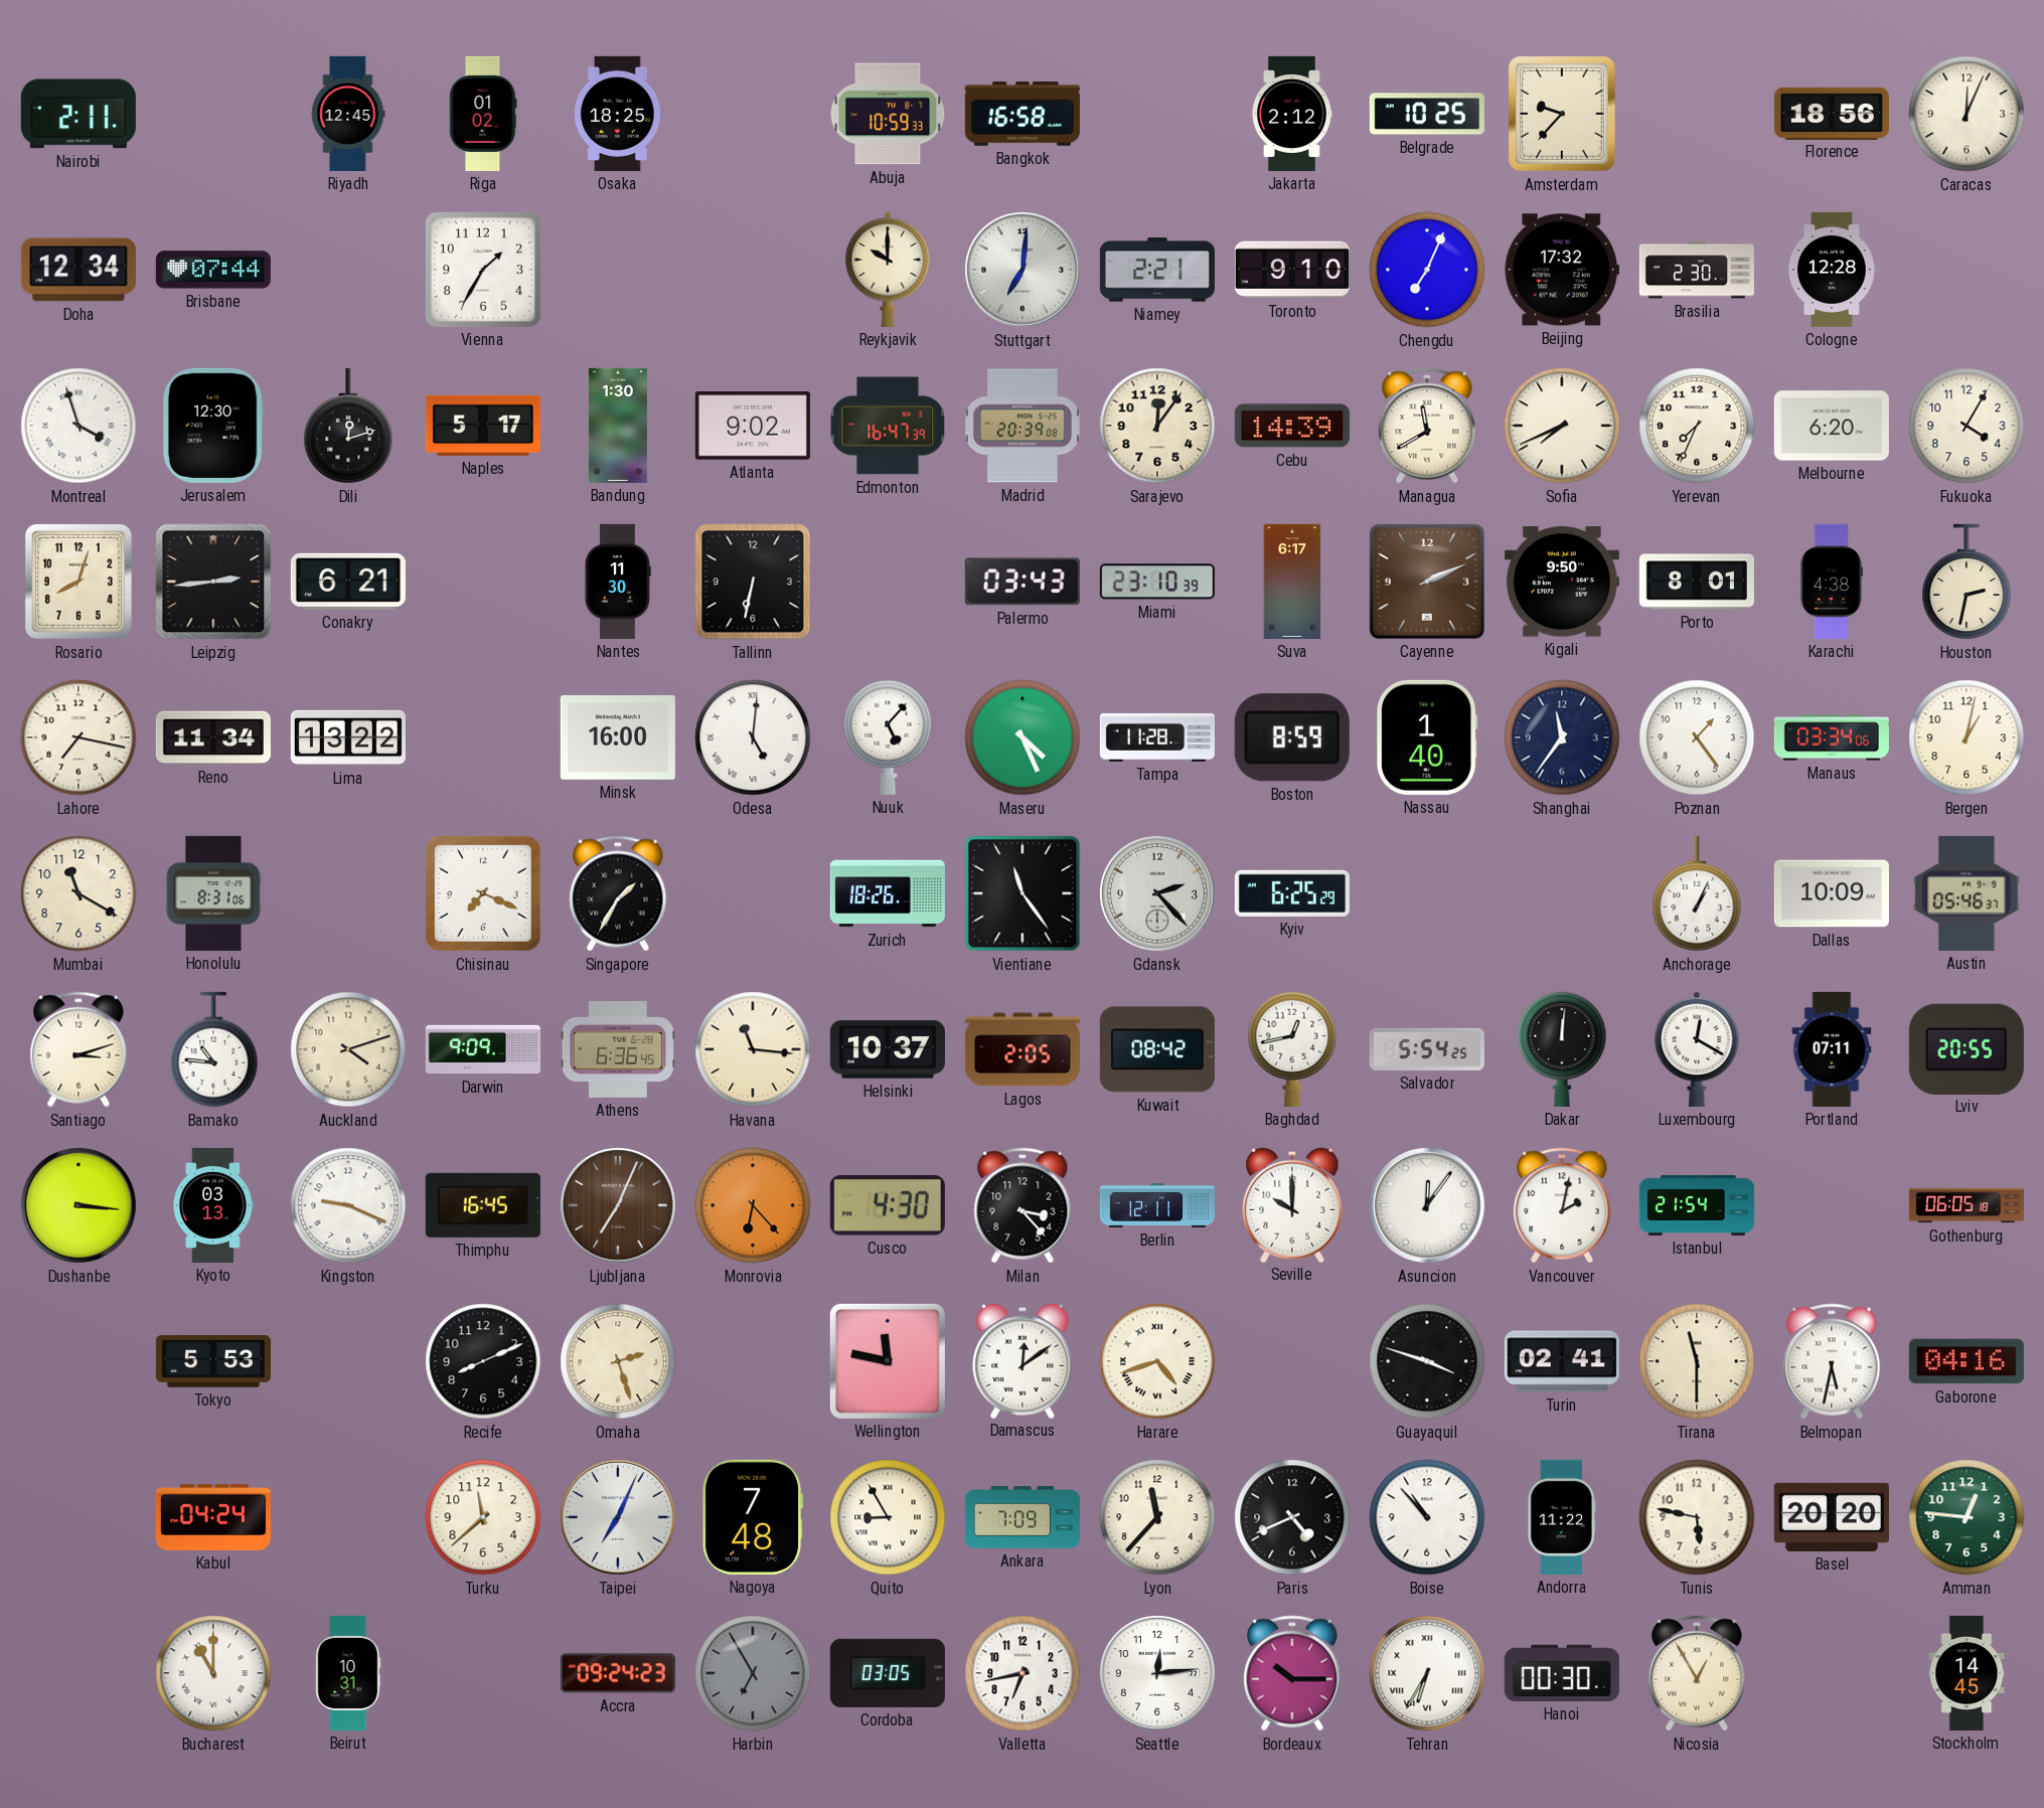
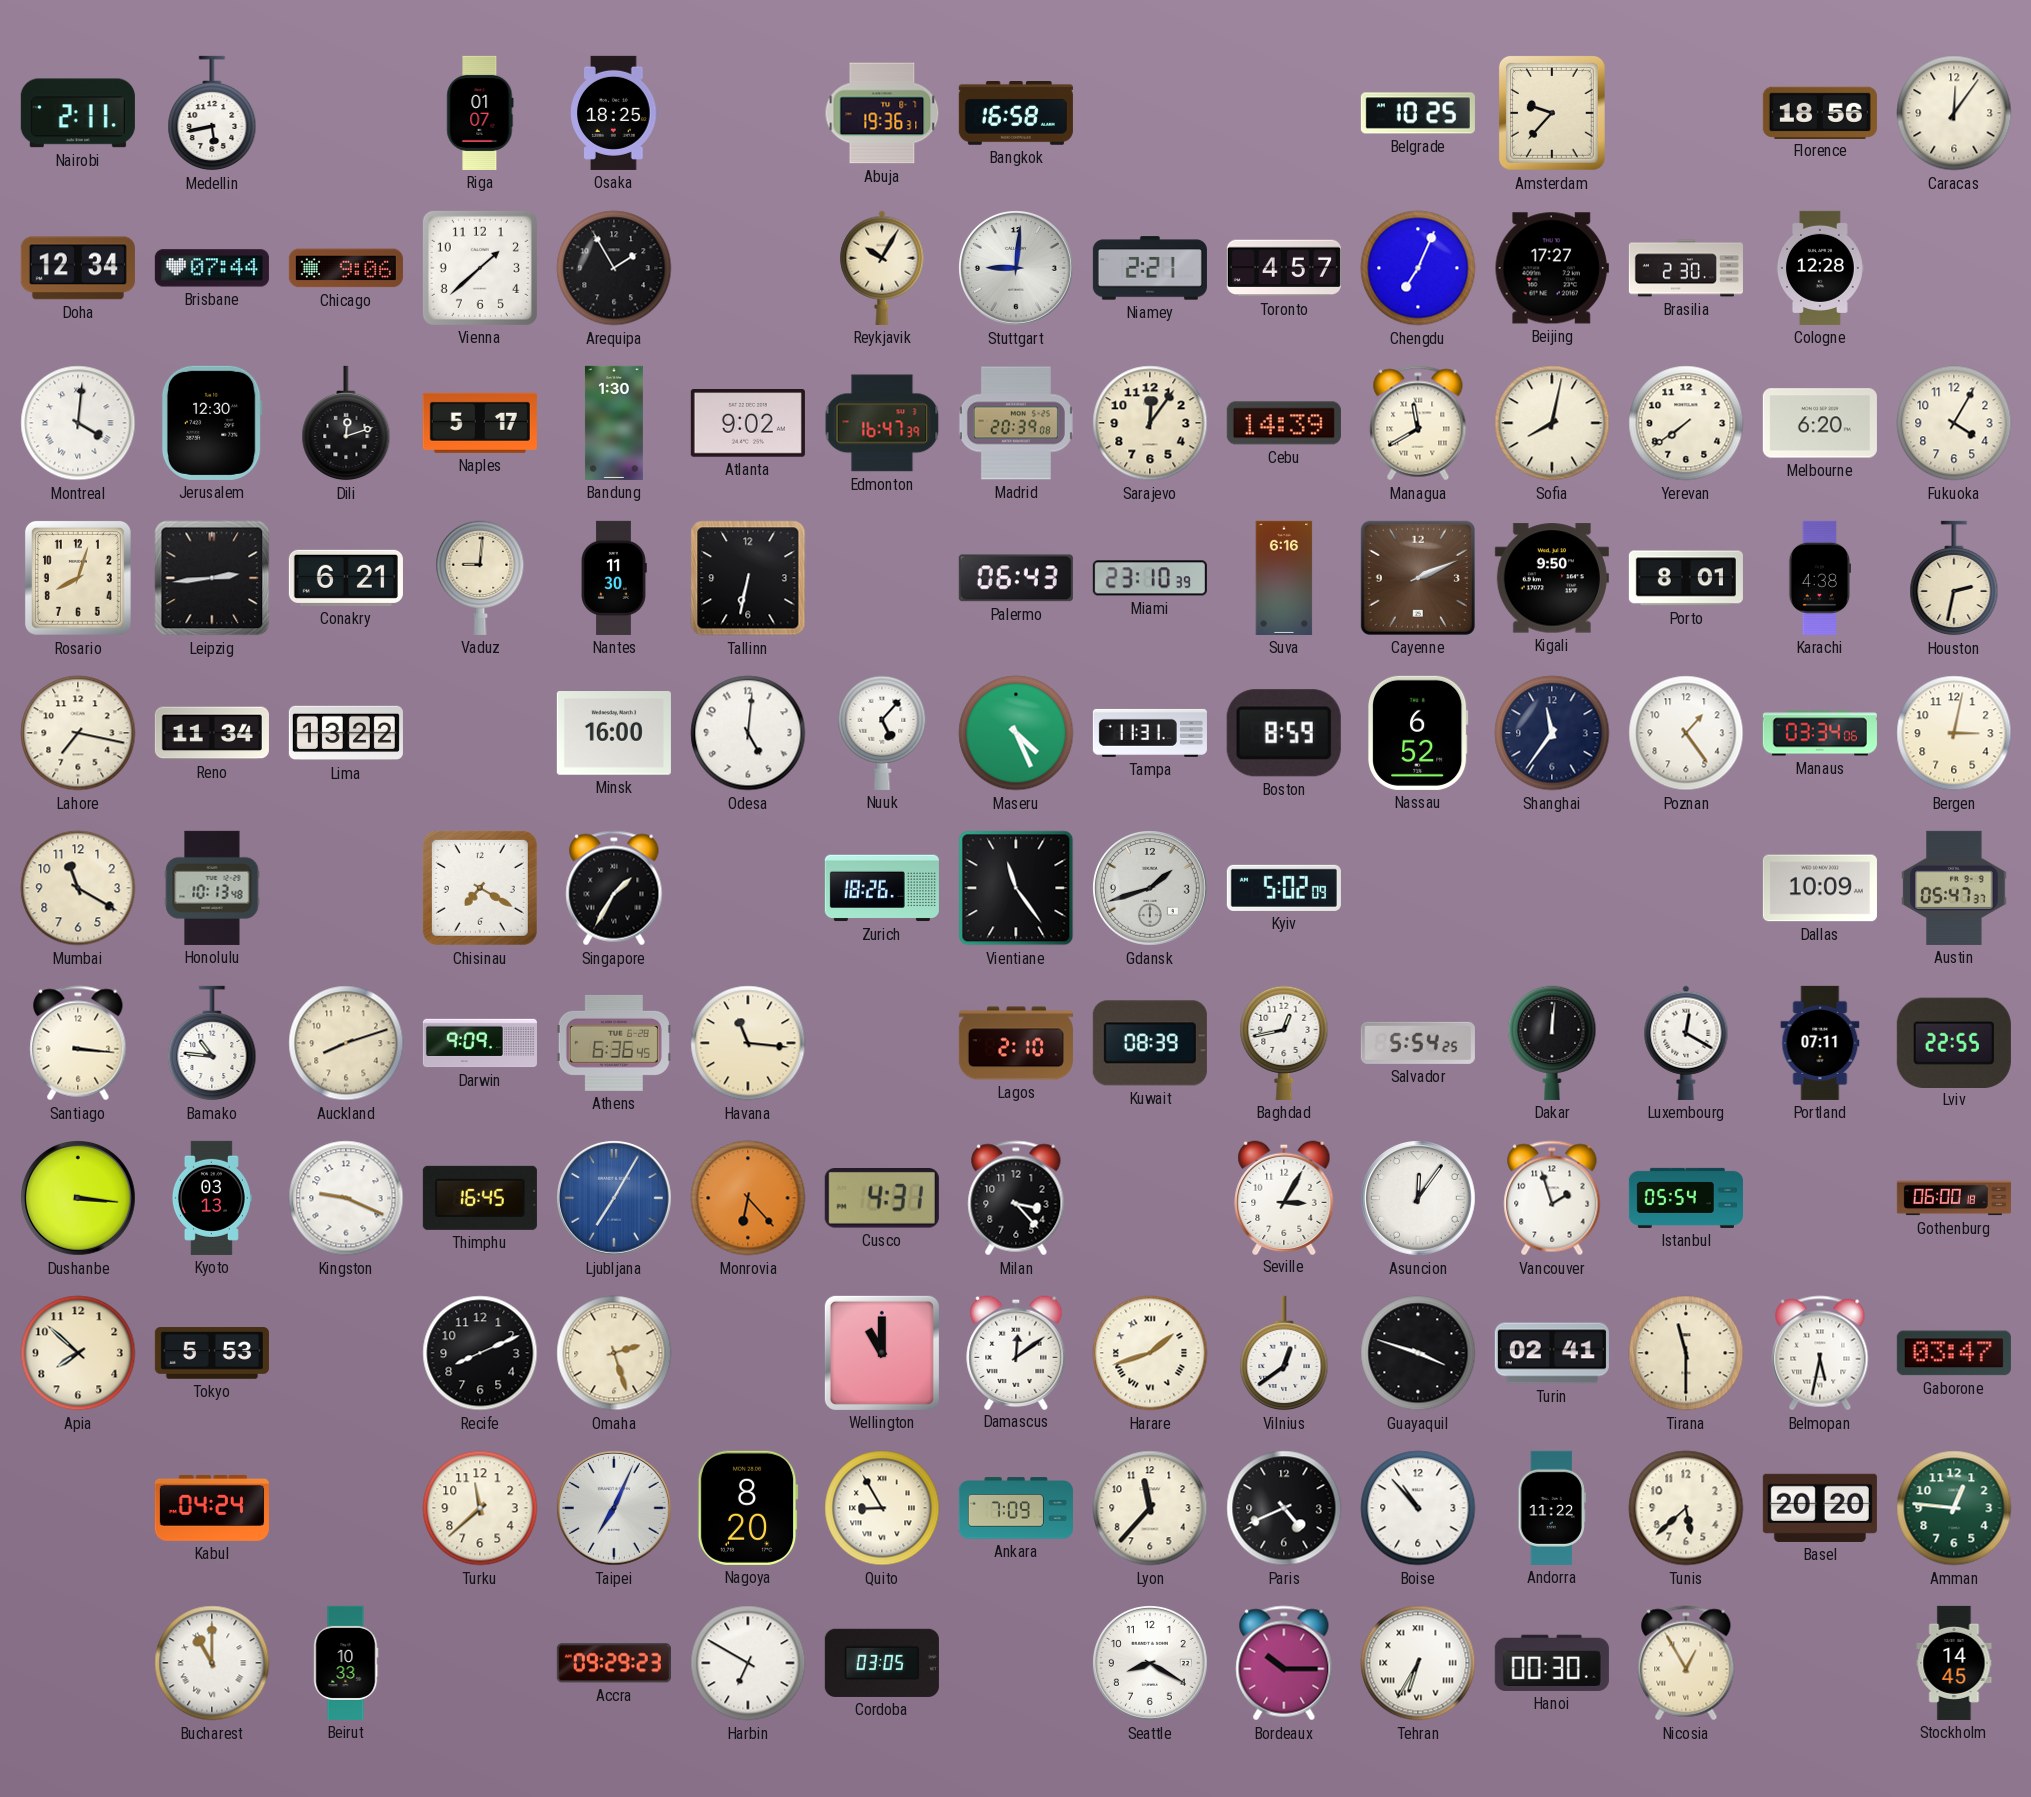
Medellin: none -> 5:43 (212, 113)
Riyadh: 12:45 -> none (348, 114)
Riga: 01:02 -> 01:07 (480, 113)
Abuja: 10:59 -> 19:36 (882, 113)
Jakarta: 2:12 -> none (1291, 114)
Caracas: 12:04 -> 12:06 (1954, 113)
Chicago: none -> 9:06 (346, 268)
Vienna: 1:35 -> 1:38 (480, 268)
Arequipa: none -> 1:55 (614, 268)
Reykjavik: 10:00 -> 10:05 (882, 268)
Stuttgart: 7:01 -> 9:01 (1017, 269)
Toronto: 9:10 -> 4:57 (1284, 268)
Beijing: 17:32 -> 17:27 (1552, 268)
Montreal: 3:57 -> 4:01 (78, 423)
Sofia: 7:41 -> 8:02 (1552, 423)
Yerevan: 7:34 -> 7:39 (1686, 423)
Vaduz: none -> 9:01 (480, 578)
Palermo: 03:43 -> 06:43 (1016, 578)
Suva: 6:17 -> 6:16 (1284, 578)
Odesa numerals: Roman -> Arabic (748, 733)
Tampa: 11:28 -> 11:31 (1150, 733)
Nassau: 1:40 -> 6:52 (1418, 733)
Bergen: 1:02 -> 3:02 (1954, 733)
Honolulu: 8:31 -> 10:13 (212, 888)
Chisinau: 7:19 -> 7:20 (480, 888)
Gdansk: 2:23 -> 1:42 (1151, 889)
Kyiv: 6:25 -> 5:02 (1284, 888)
Anchorage: 1:04 -> none (1697, 893)
Austin: 05:46 -> 05:47 (1954, 888)
Santiago: 3:12 -> 3:16 (78, 1043)
Auckland: 4:12 -> 8:12 (346, 1043)
Helsinki: 10:37 -> none (888, 1049)
Lagos: 2:05 -> 2:10 (1016, 1043)
Kuwait: 08:42 -> 08:39 (1150, 1043)
Lviv: 20:55 -> 22:55 (1954, 1042)
Ljubljana: 7:04 -> 7:05 (615, 1199)
Ljubljana dial: brown -> blue (615, 1199)
Cusco: 4:30 -> 4:31 (882, 1199)
Berlin: 12:11 -> none (1157, 1205)
Seville: 10:00 -> 3:05 (1284, 1197)
Vancouver: 2:02 -> 1:57 (1552, 1198)
Istanbul: 21:54 -> 05:54 (1686, 1198)
Gothenburg: 06:05 -> 06:00 (1954, 1198)
Apia: none -> 7:52 (78, 1353)
Wellington: 11:47 -> 11:00 (882, 1353)
Harare: 4:42 -> 1:42 (1150, 1353)
Vilnius: none -> 12:39 (1284, 1353)
Gaborone: 04:16 -> 03:47 (1954, 1353)
Nagoya: 7:48 -> 8:20 (748, 1508)
Tunis: 5:47 -> 5:38 (1686, 1508)
Beirut: 10:31 -> 10:33 (346, 1663)
Accra: 09:24 -> 09:29 (614, 1663)
Harbin: 6:55 -> 6:50 (748, 1663)
Harbin dial: grey -> white (748, 1663)
Valletta: 6:43 -> none (1023, 1673)
Seattle: 12:14 -> 8:20 (1151, 1664)
